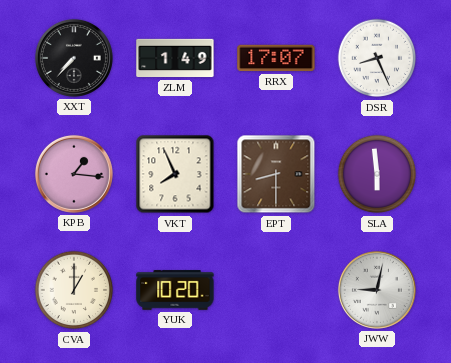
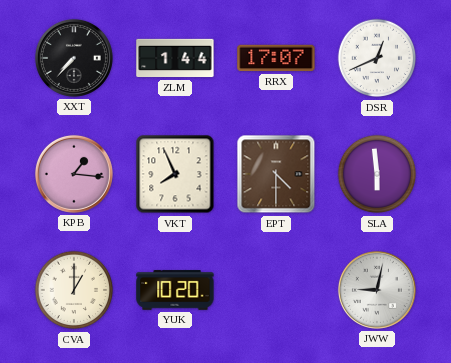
ZLM: 1:49 -> 1:44 (175, 58)
DSR: 8:26 -> 12:41 (377, 58)
EPT: 8:30 -> 4:30 (276, 174)
